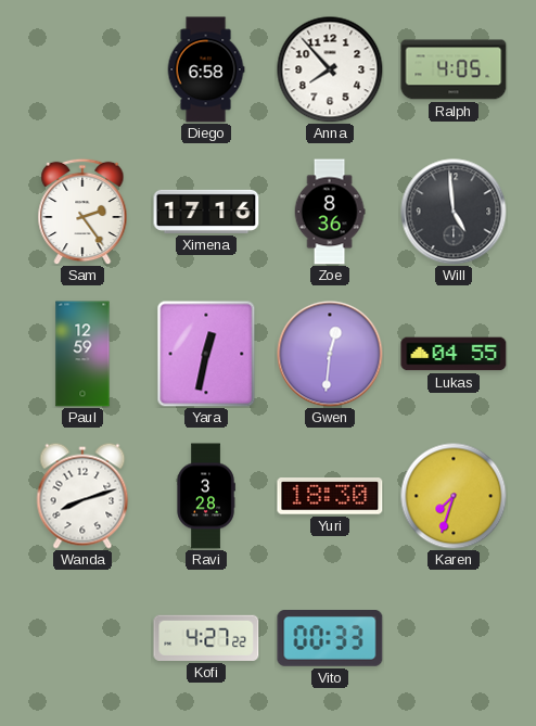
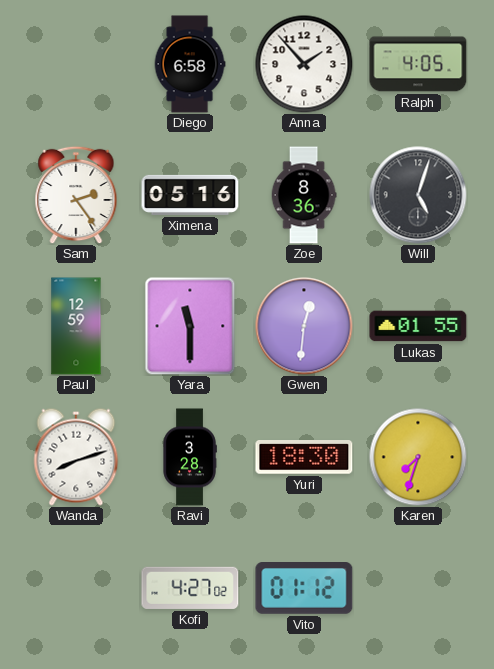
Anna: 7:53 -> 1:53 (304, 64)
Ximena: 17:16 -> 05:16 (190, 195)
Will: 4:59 -> 5:03 (418, 195)
Yara: 12:32 -> 11:30 (190, 326)
Lukas: 04:55 -> 01:55 (418, 326)
Kofi: 4:27:22 -> 4:27:02 (190, 588)
Vito: 00:33 -> 01:12 (304, 588)
